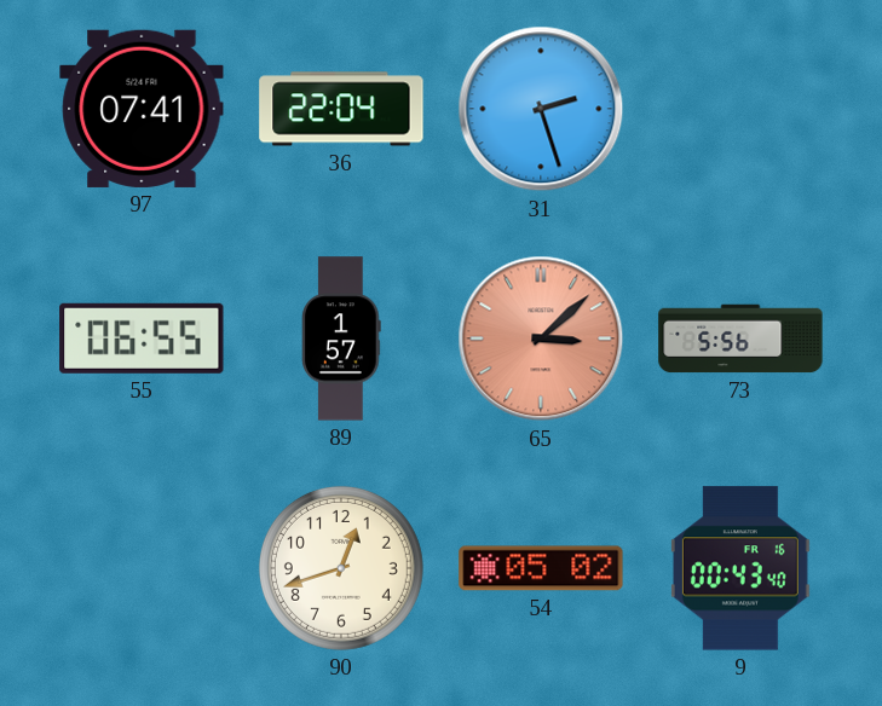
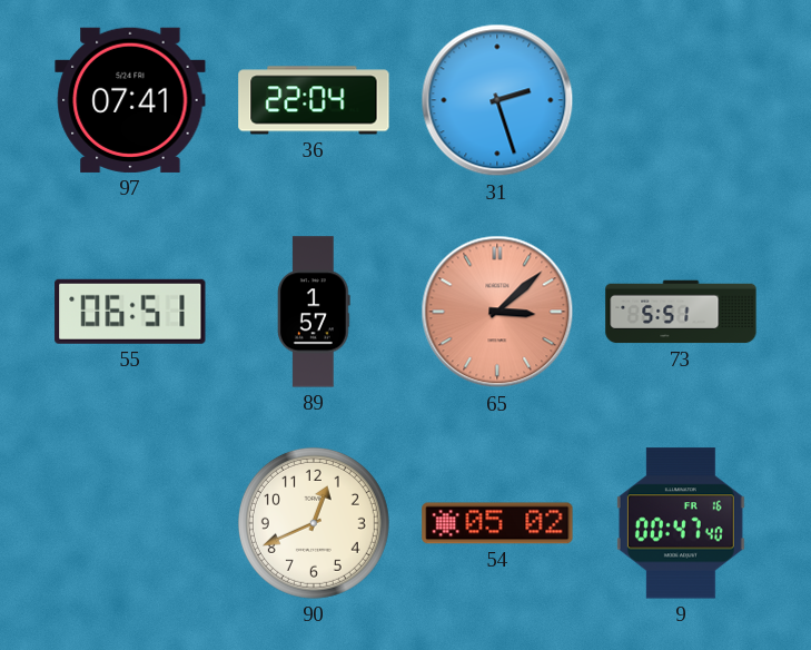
55: 06:55 -> 06:51 (130, 312)
73: 5:56 -> 5:51 (681, 312)
90: 12:42 -> 12:41 (314, 523)
9: 00:43 -> 00:47 (681, 523)
